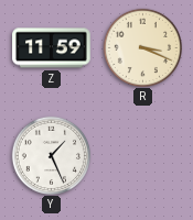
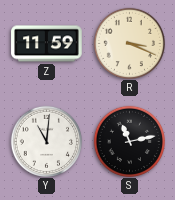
Y: 1:26 -> 11:01 (46, 141)
S: none -> 11:13 (129, 141)
